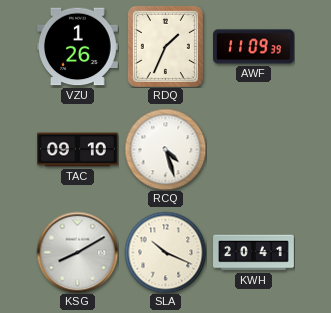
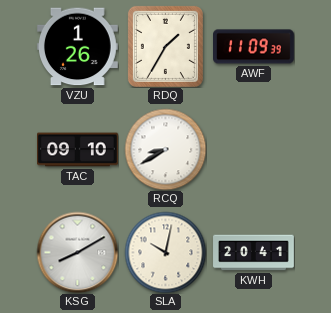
RDQ: 1:34 -> 1:35 (165, 46)
RCQ: 4:27 -> 8:40 (165, 149)
SLA: 10:19 -> 10:02 (165, 252)
